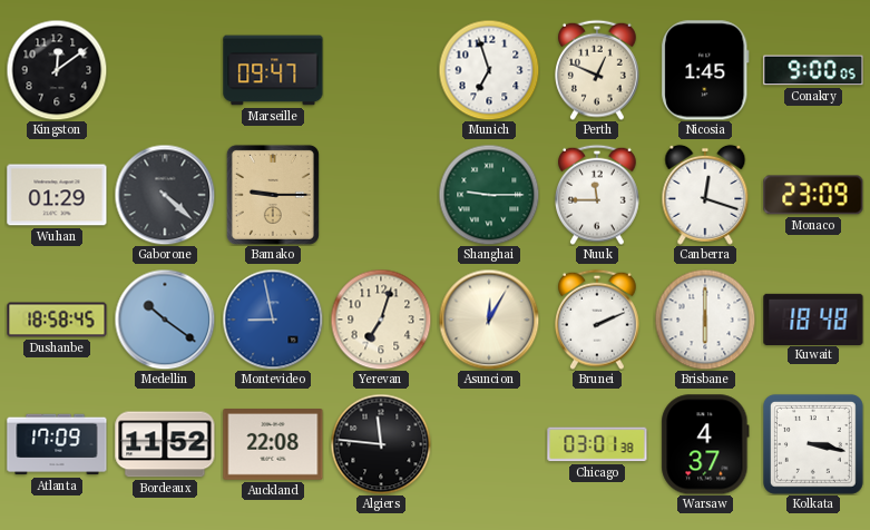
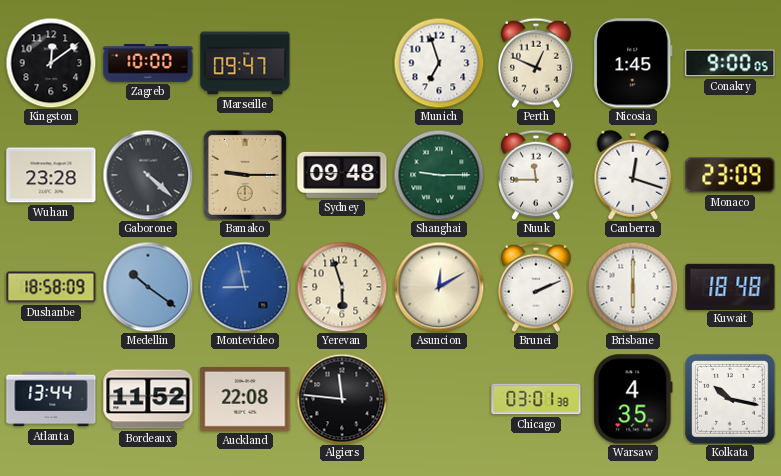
Zagreb: none -> 10:00 (148, 63)
Wuhan: 01:29 -> 23:28 (51, 175)
Sydney: none -> 09:48 (342, 175)
Dushanbe: 18:58:45 -> 18:58:09 (51, 287)
Yerevan: 7:03 -> 5:57 (342, 287)
Asuncion: 12:05 -> 12:10 (439, 287)
Atlanta: 17:09 -> 13:44 (51, 399)
Warsaw: 4:37 -> 4:35 (633, 399)
Kolkata: 3:17 -> 10:17 (730, 399)
